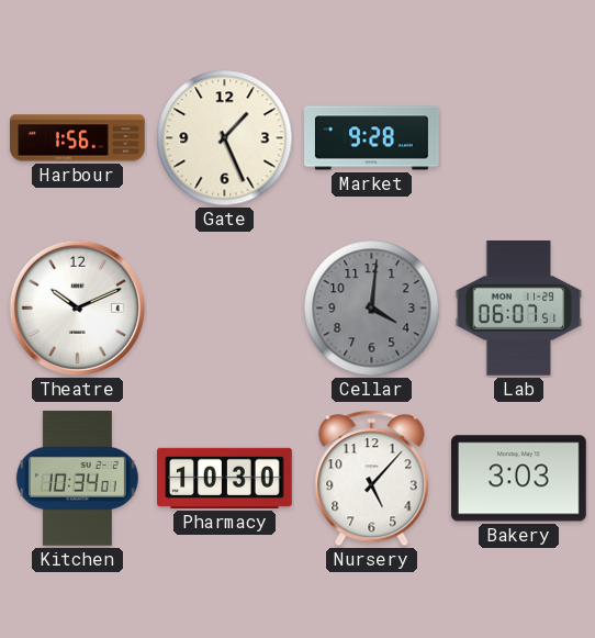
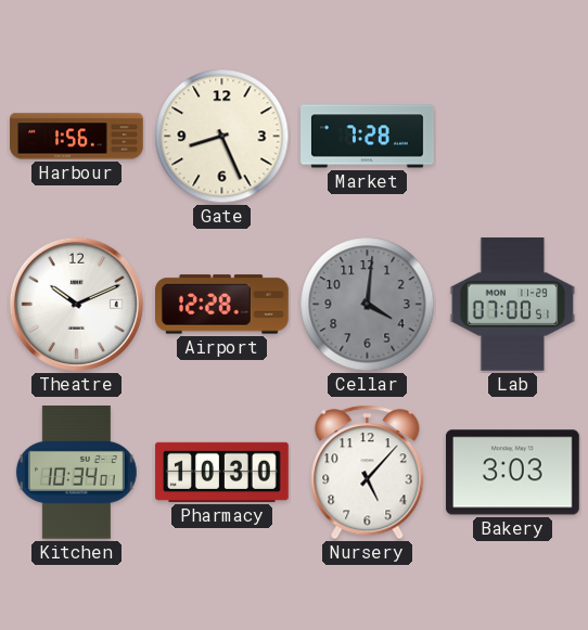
Gate: 1:26 -> 8:26 (222, 137)
Market: 9:28 -> 7:28 (368, 137)
Airport: none -> 12:28 (222, 305)
Lab: 06:07 -> 07:00 (513, 305)
